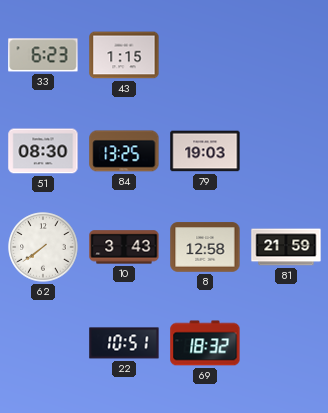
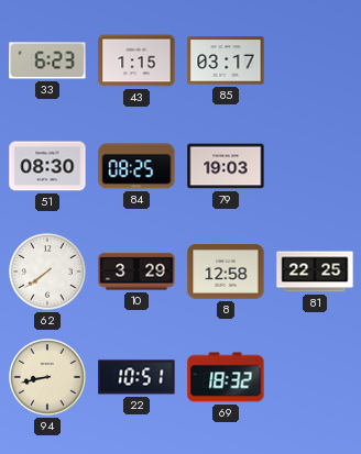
85: none -> 03:17 (226, 60)
84: 13:25 -> 08:25 (136, 166)
10: 3:43 -> 3:29 (136, 272)
81: 21:59 -> 22:25 (315, 272)
94: none -> 8:43 (47, 377)
